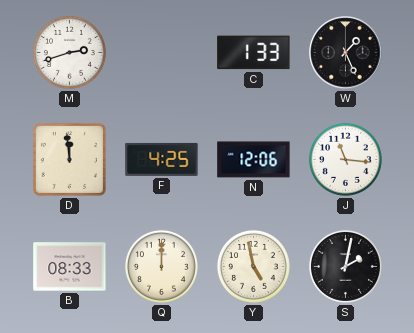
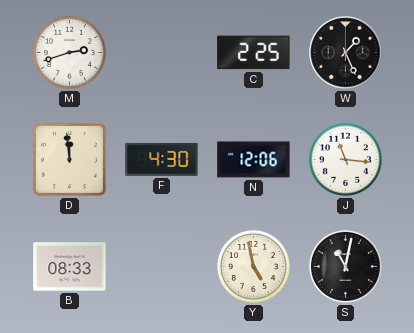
C: 1:33 -> 2:25 (254, 53)
F: 4:25 -> 4:30 (162, 159)
Q: 12:00 -> none (161, 266)
S: 2:02 -> 11:02 (345, 266)
